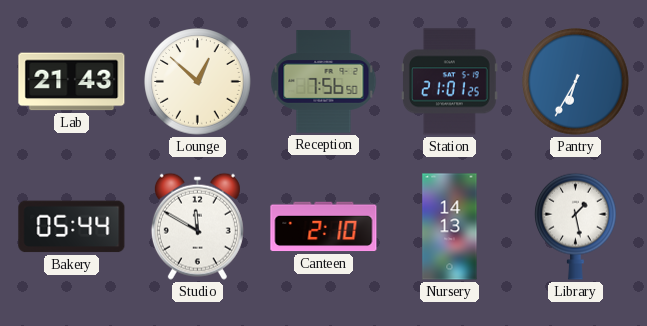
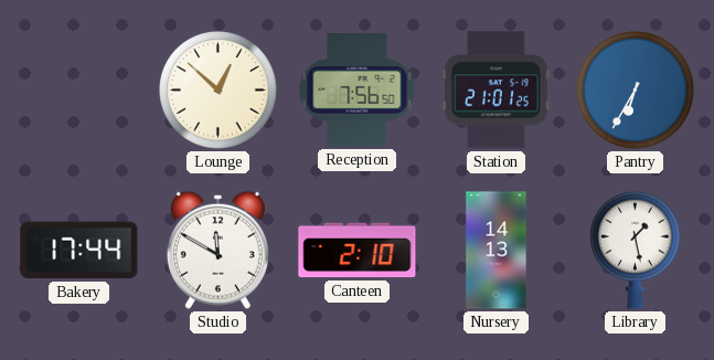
Lab: 21:43 -> none (72, 82)
Bakery: 05:44 -> 17:44 (79, 251)
